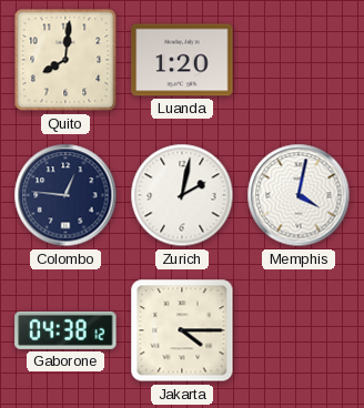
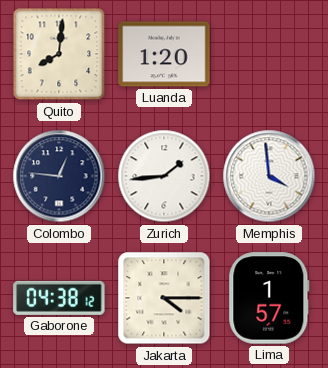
Zurich: 2:02 -> 1:44 (164, 176)
Memphis: 4:02 -> 3:59 (269, 176)
Lima: none -> 1:57 (269, 298)
